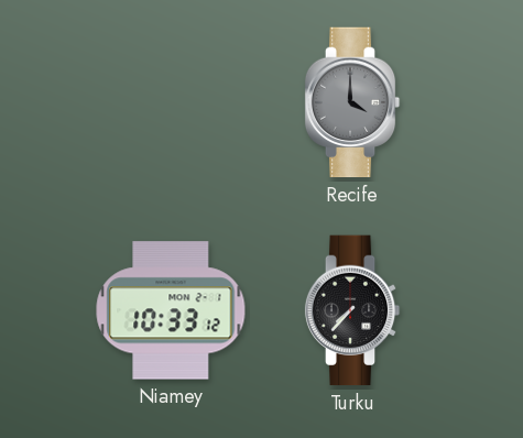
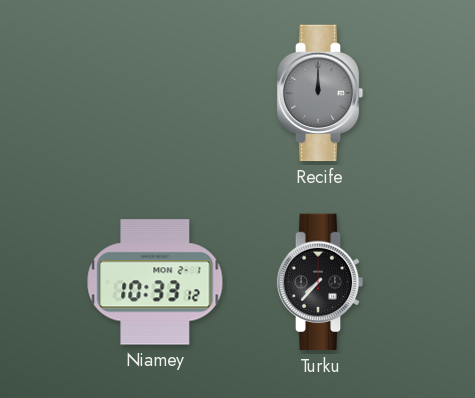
Recife: 4:00 -> 12:00 (320, 93)
